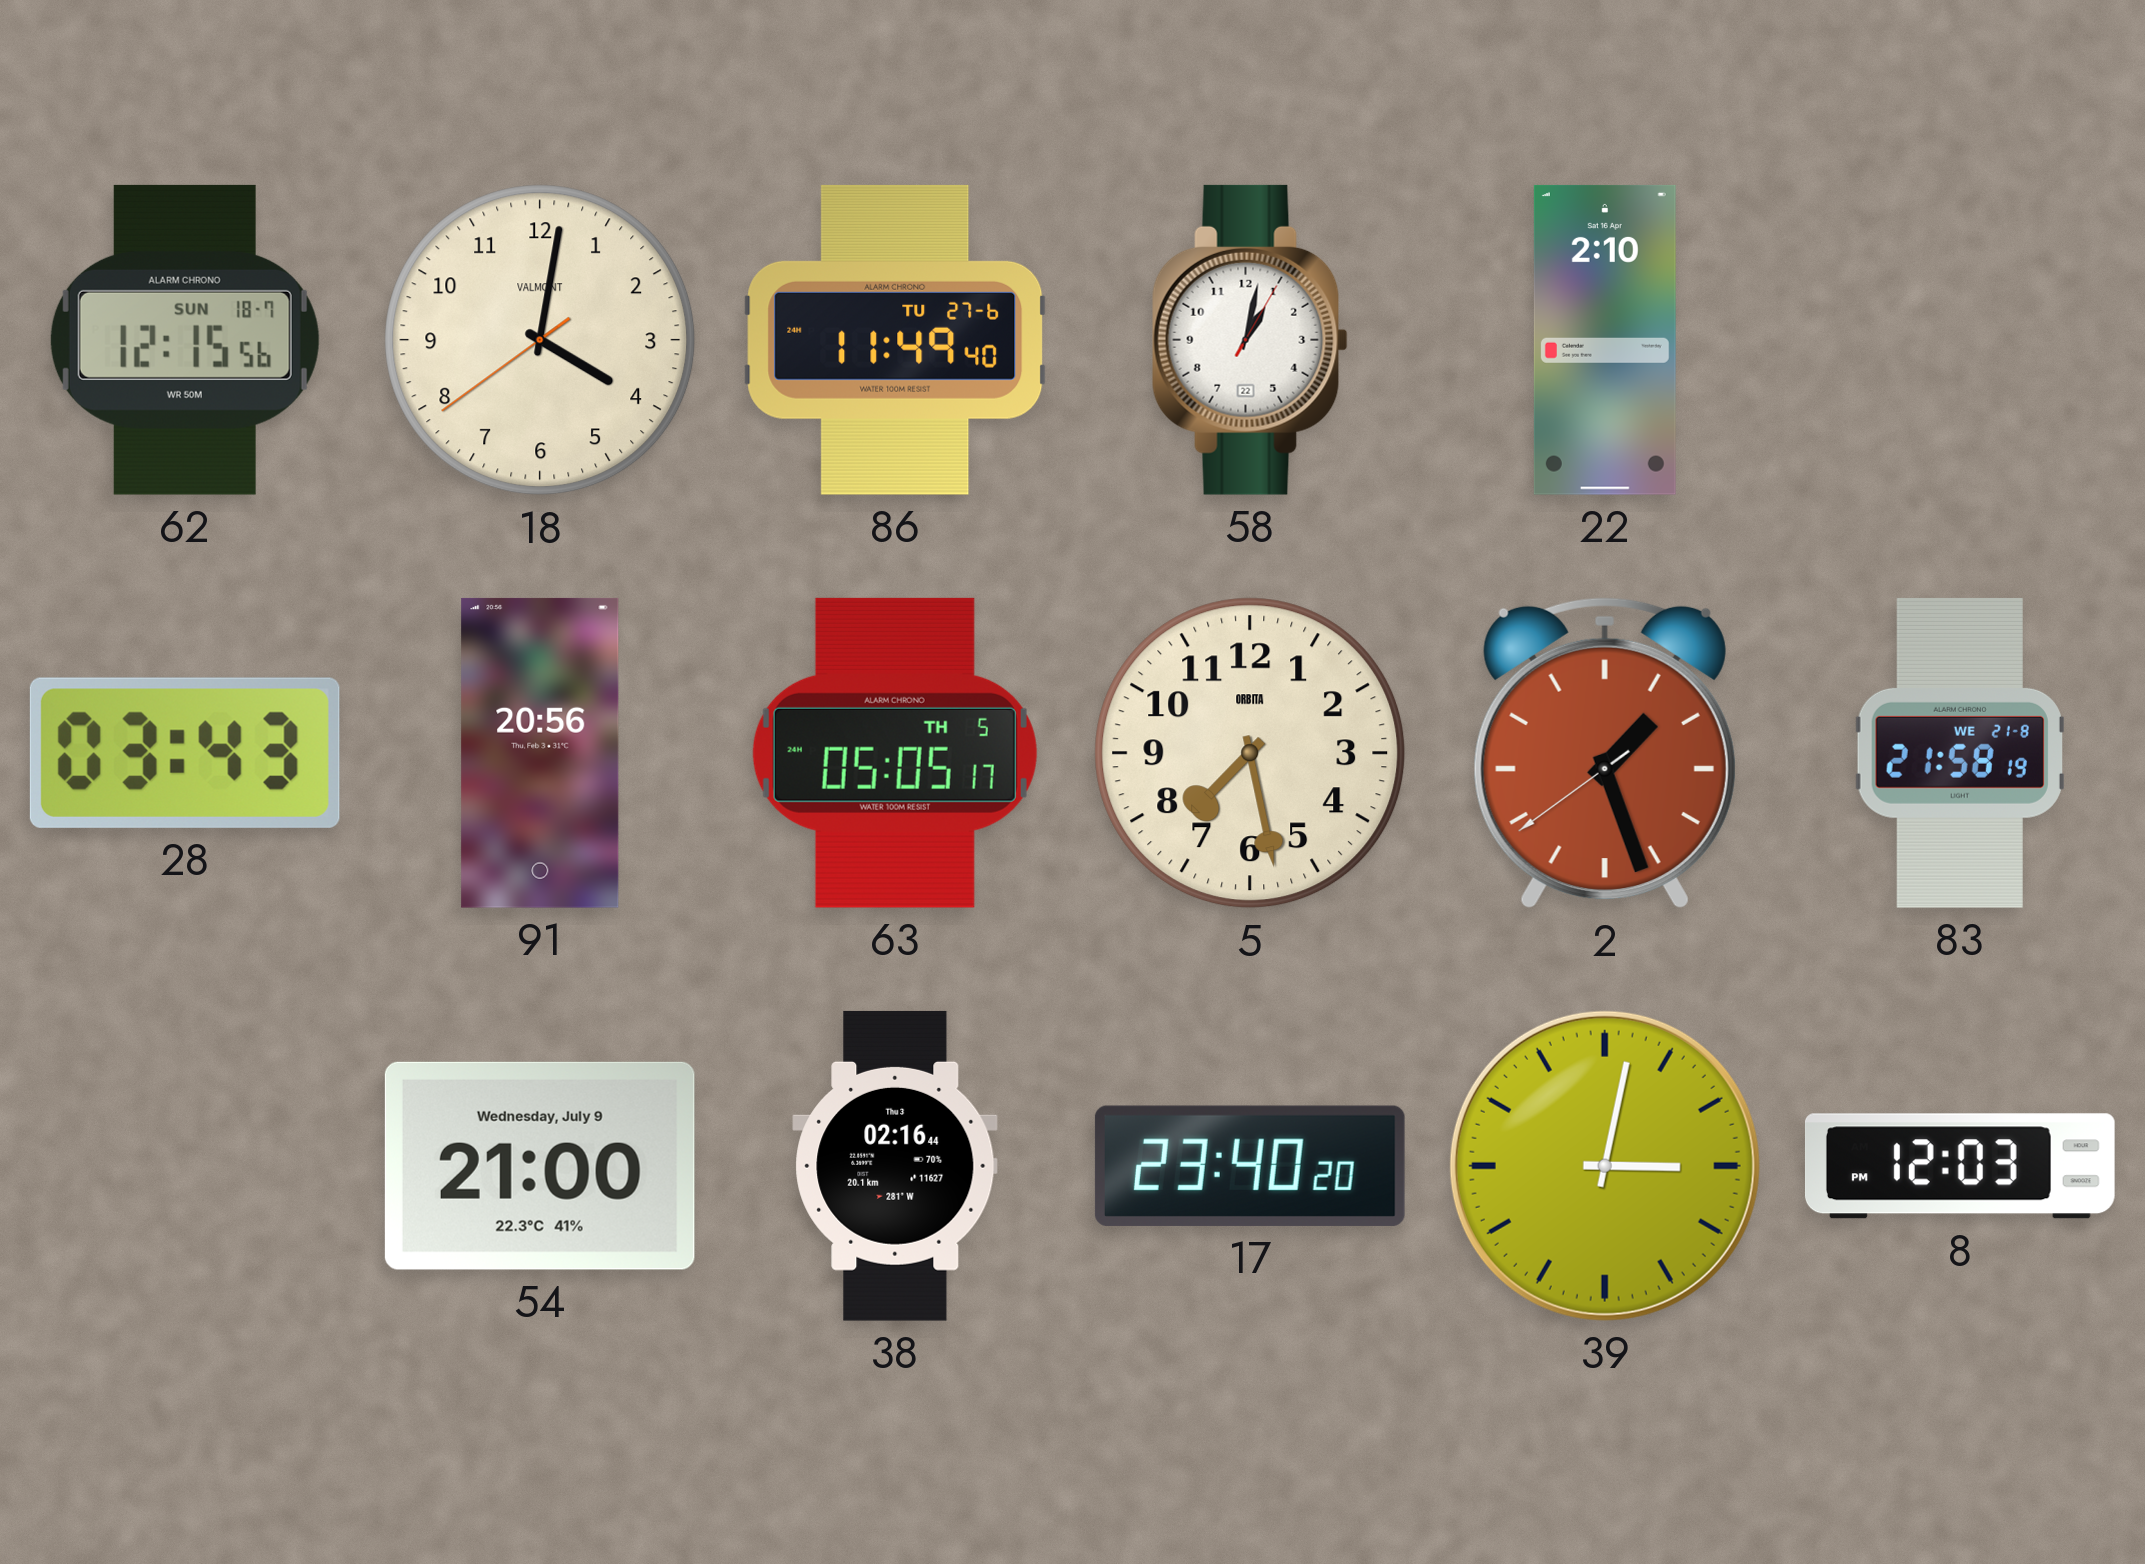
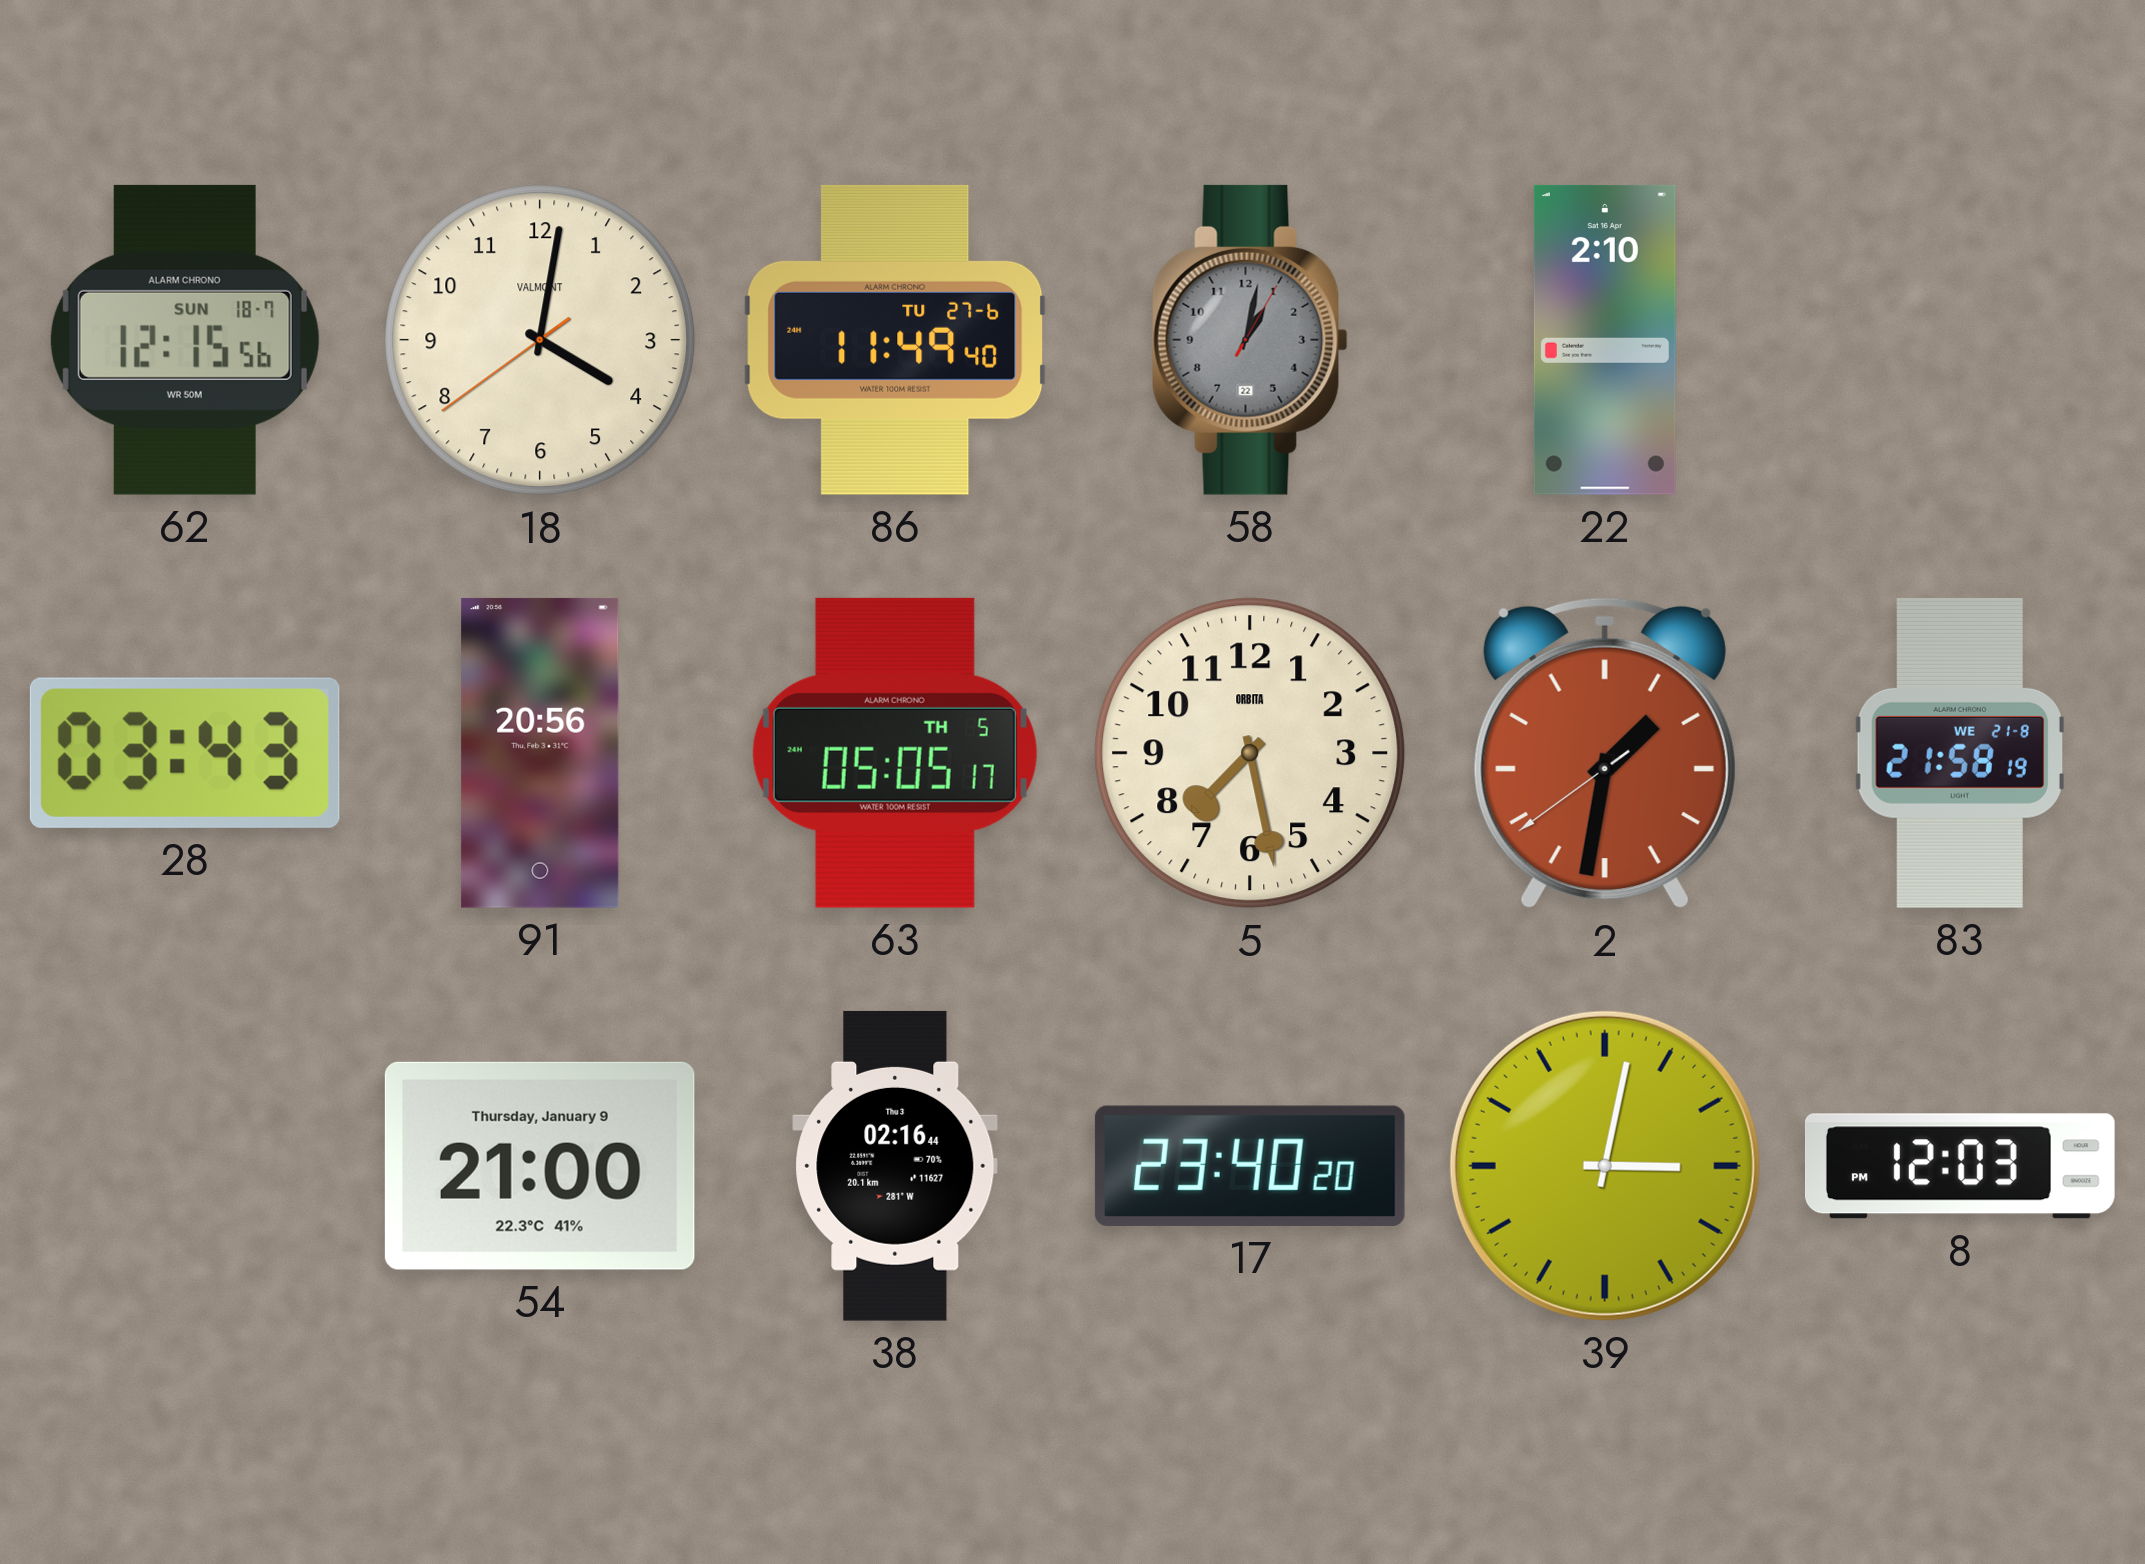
58 dial: white -> grey (1250, 340)
2: 1:26 -> 1:31 (1605, 753)
54 date: Wednesday, July 9 -> Thursday, January 9 (540, 1166)
